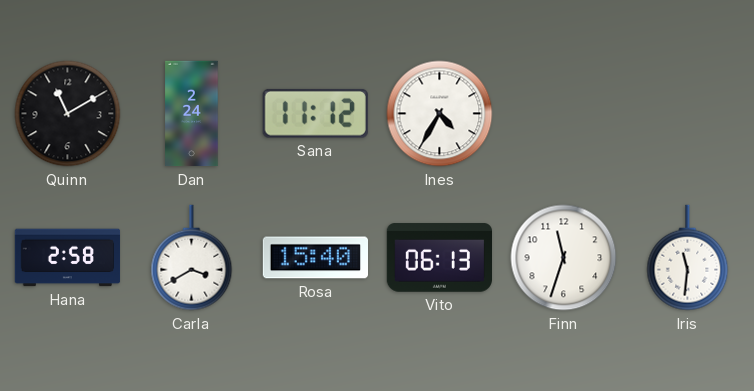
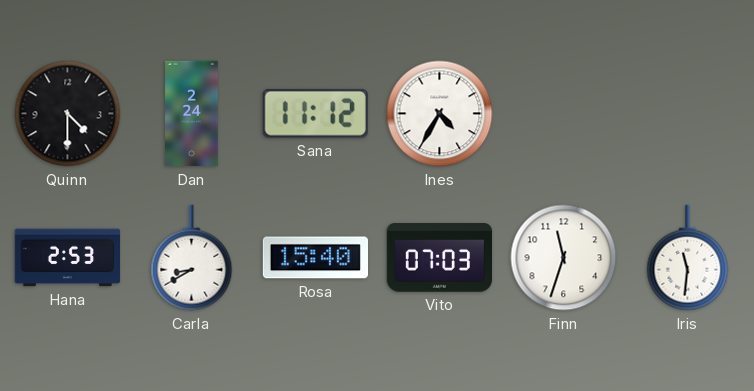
Quinn: 11:10 -> 4:30 (68, 114)
Hana: 2:58 -> 2:53 (68, 258)
Carla: 3:40 -> 8:40 (192, 258)
Vito: 06:13 -> 07:03 (439, 258)
